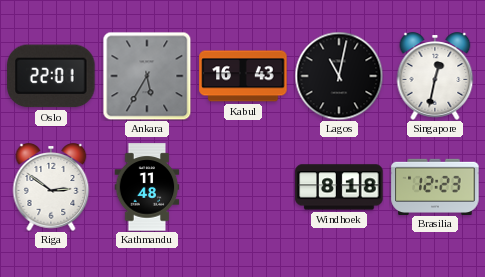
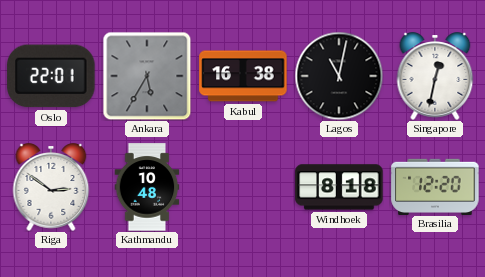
Kabul: 16:43 -> 16:38 (243, 76)
Kathmandu: 11:48 -> 10:48 (147, 187)
Brasilia: 12:23 -> 12:20 (435, 186)
